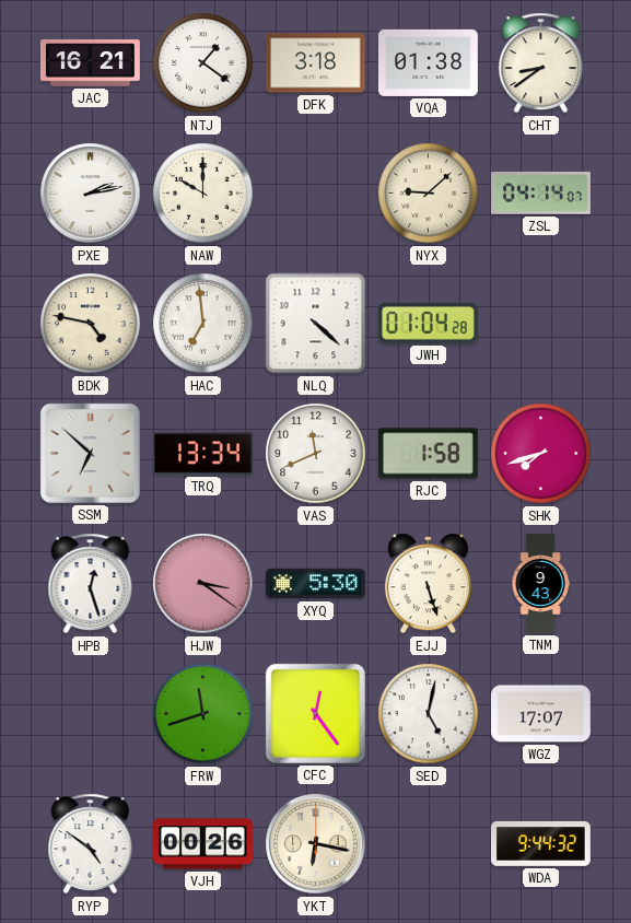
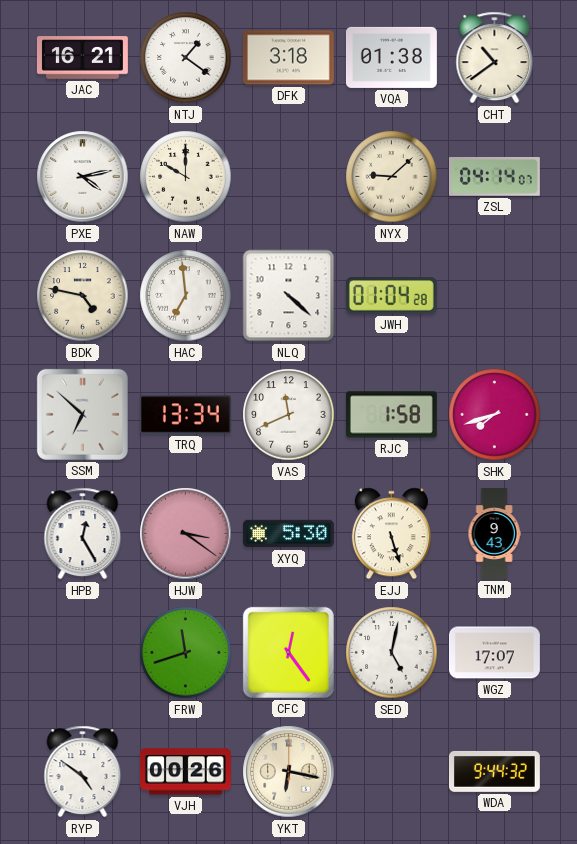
CHT: 8:39 -> 10:39 (495, 58)
PXE: 2:13 -> 4:13 (83, 177)
HPB: 12:27 -> 12:25 (83, 534)
